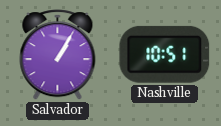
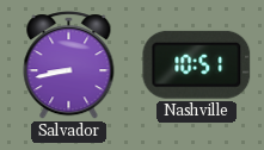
Salvador: 1:05 -> 8:43 (69, 65)
